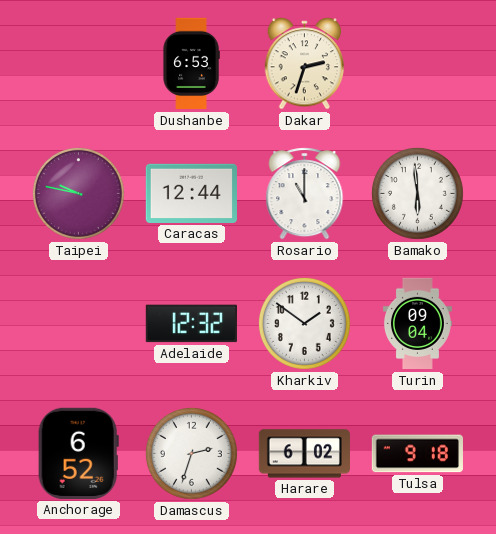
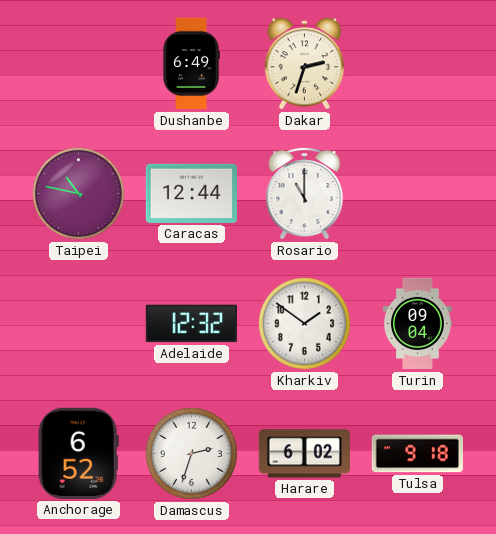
Dushanbe: 6:53 -> 6:49 (191, 64)
Taipei: 9:47 -> 10:47 (78, 193)
Bamako: 5:59 -> none (417, 193)
